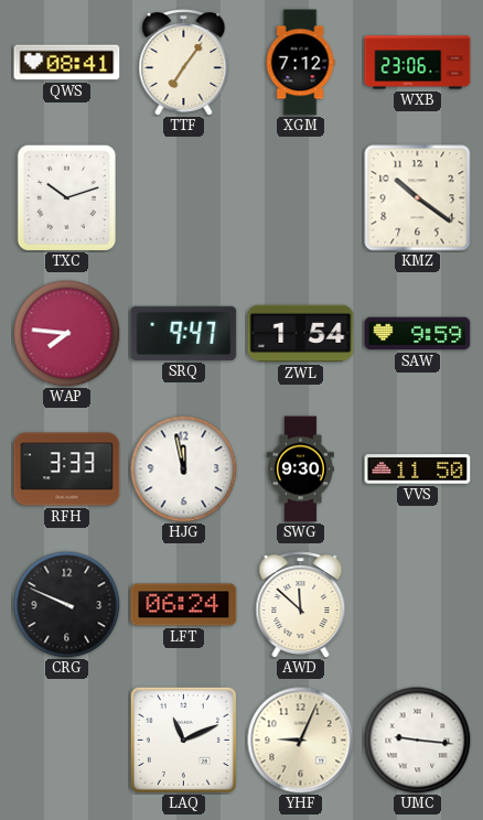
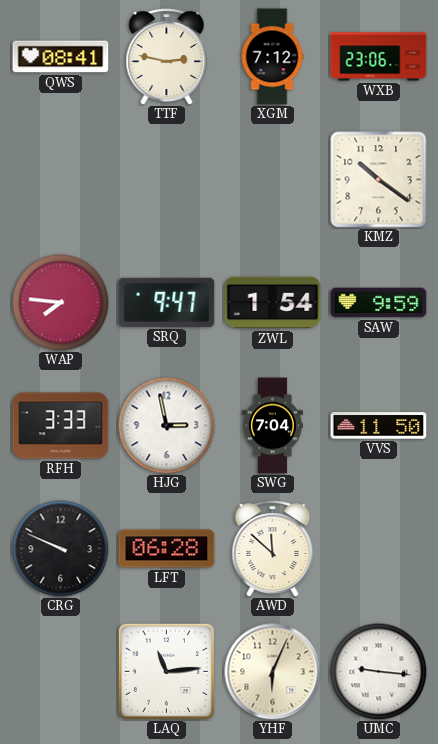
TTF: 7:06 -> 2:47 (167, 57)
TXC: 10:12 -> none (66, 197)
HJG: 11:58 -> 2:58 (166, 425)
SWG: 9:30 -> 7:04 (272, 426)
LFT: 06:24 -> 06:28 (167, 549)
LAQ: 11:11 -> 11:14 (166, 671)
YHF: 9:04 -> 6:04 (273, 672)
